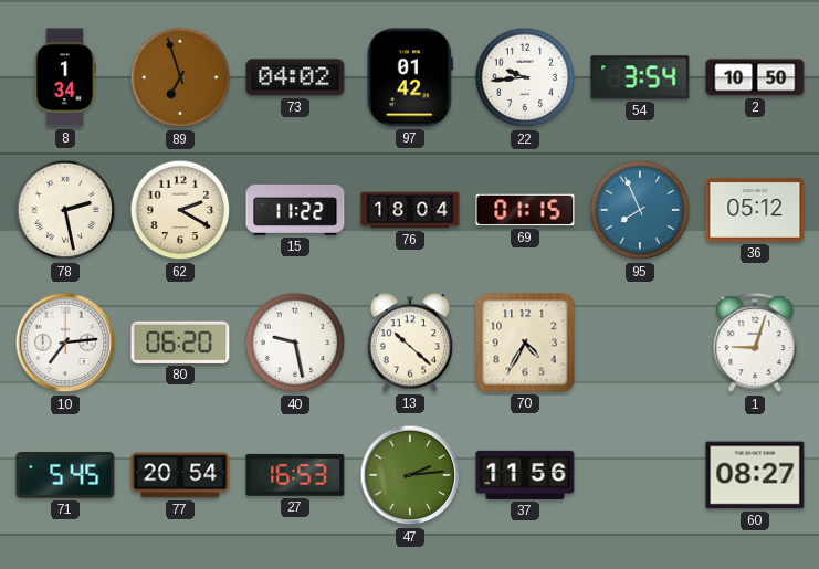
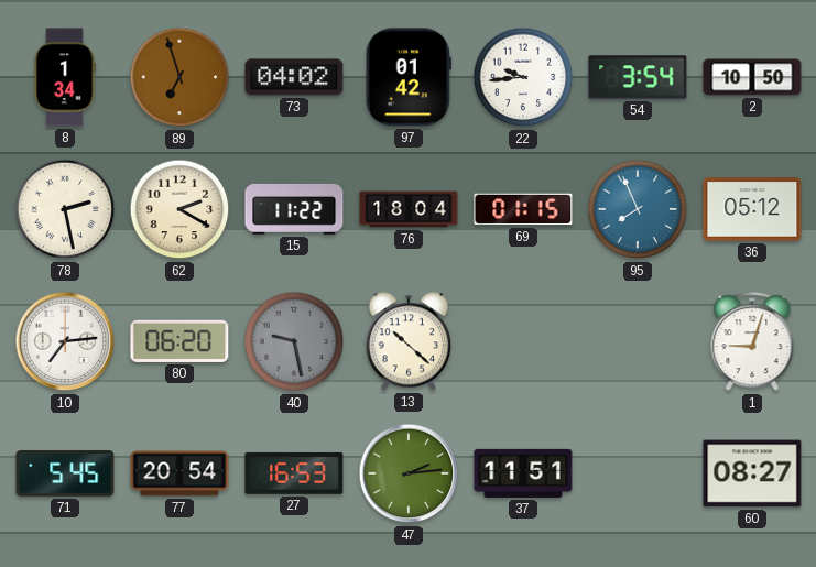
40 dial: white -> grey (294, 341)
70: 4:35 -> none (525, 343)
37: 11:56 -> 11:51 (523, 473)
